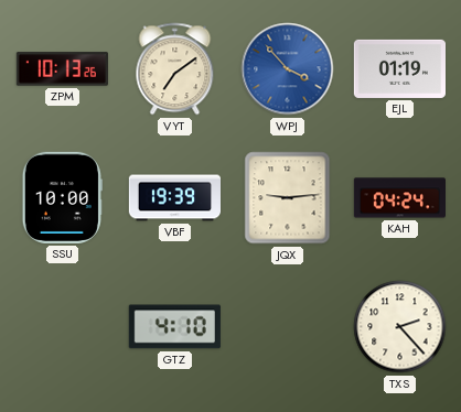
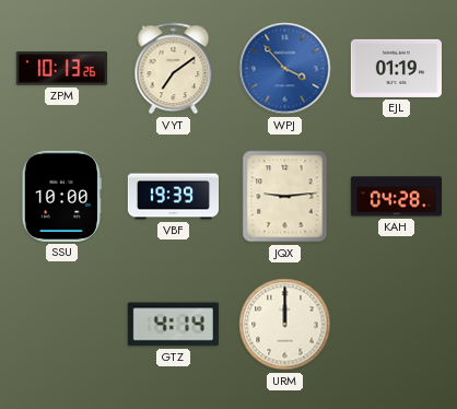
KAH: 04:24 -> 04:28 (396, 197)
GTZ: 4:10 -> 4:14 (173, 325)
URM: none -> 12:00 (285, 325)
TXS: 2:23 -> none (400, 327)
